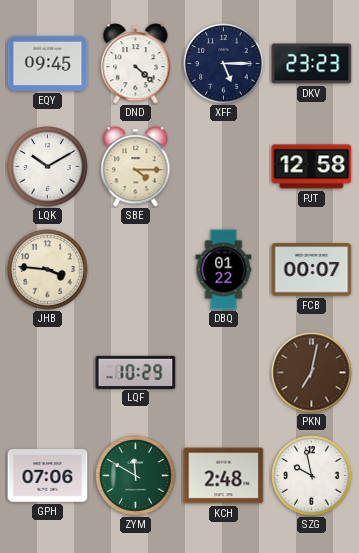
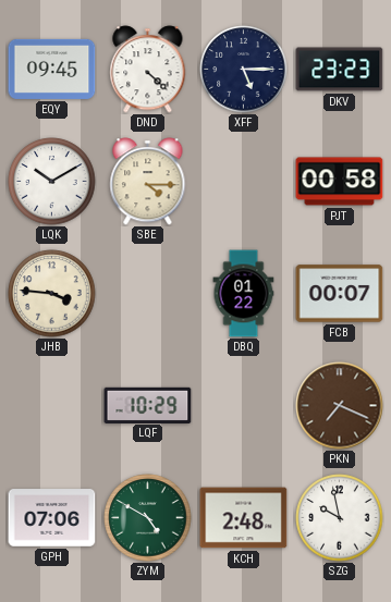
PJT: 12:58 -> 00:58 (340, 182)
PKN: 7:02 -> 7:19 (340, 406)
ZYM: 11:50 -> 4:50 (148, 518)
